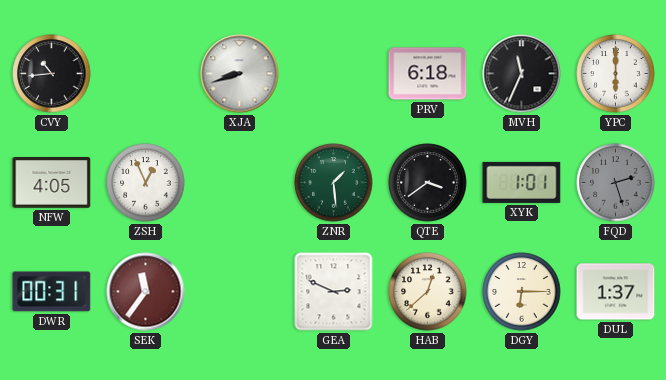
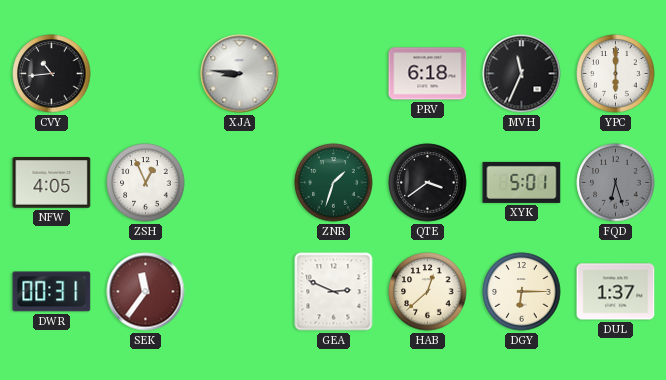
XJA: 8:42 -> 8:46 (240, 74)
ZNR: 1:29 -> 1:33 (334, 183)
XYK: 1:01 -> 5:01 (522, 182)
FQD: 2:27 -> 6:27 (616, 183)
